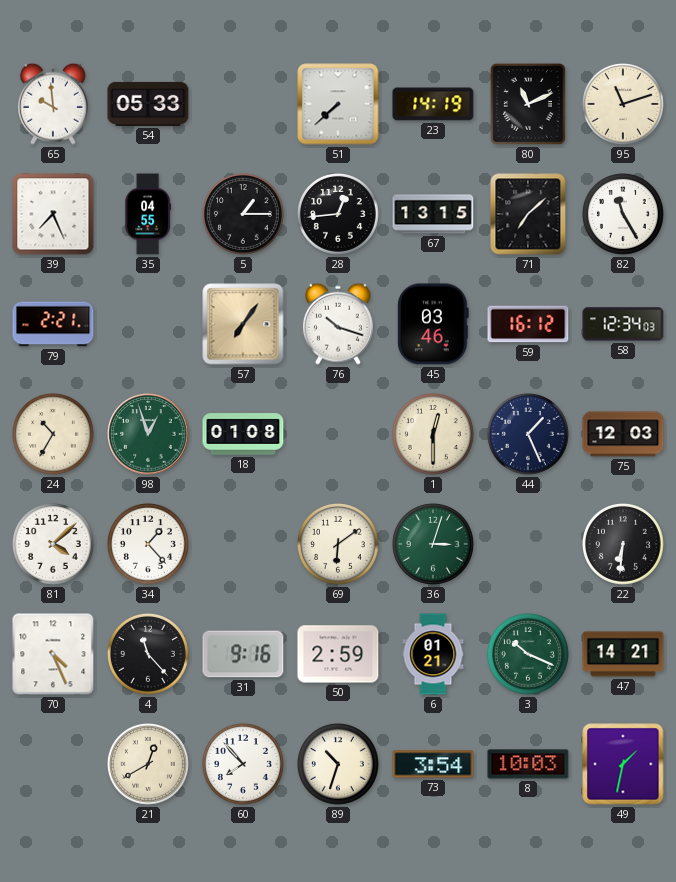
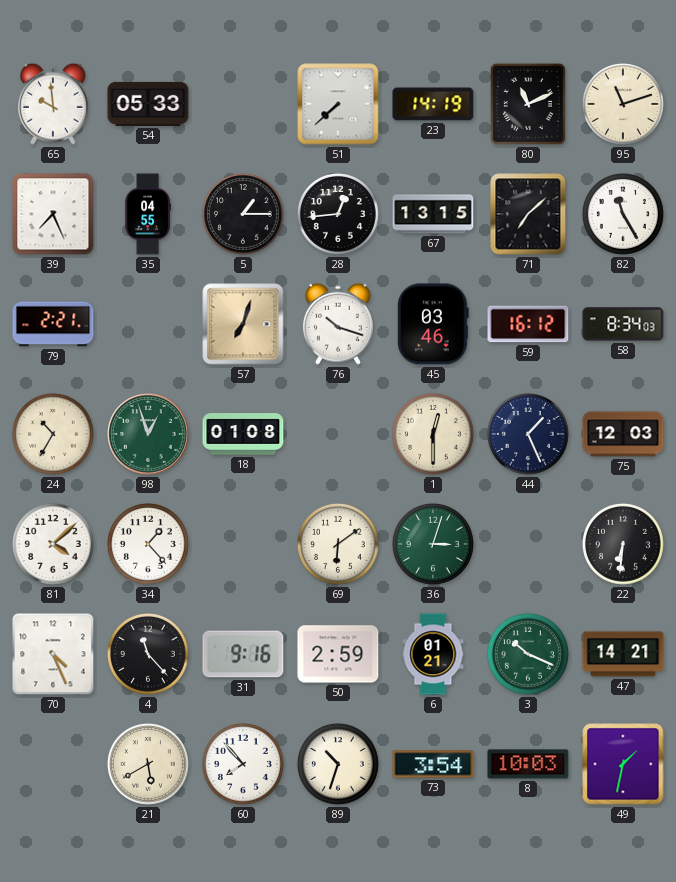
57: 7:06 -> 7:03 (243, 324)
58: 12:34 -> 8:34 (623, 324)
21: 12:40 -> 5:40 (148, 764)
